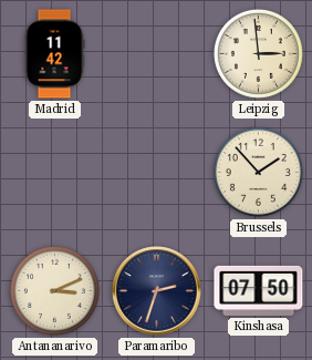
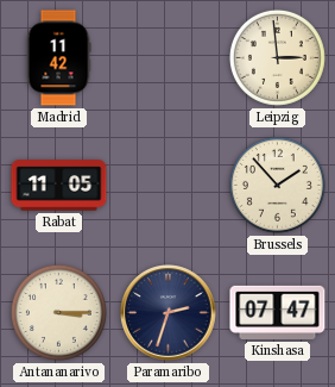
Rabat: none -> 11:05 (59, 186)
Antananarivo: 3:11 -> 3:15 (58, 312)
Kinshasa: 07:50 -> 07:47 (278, 312)
